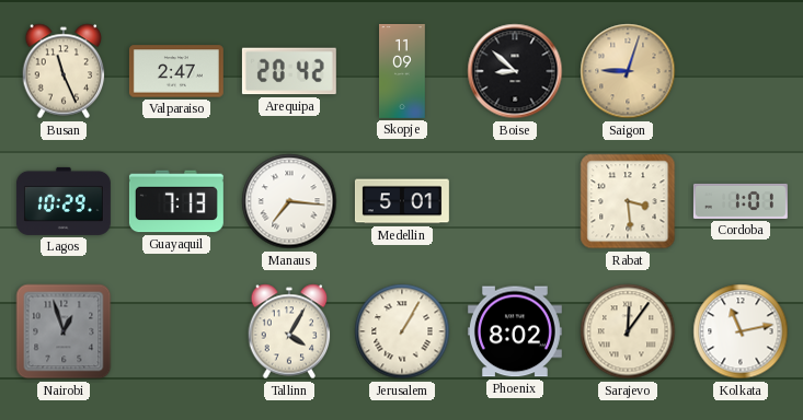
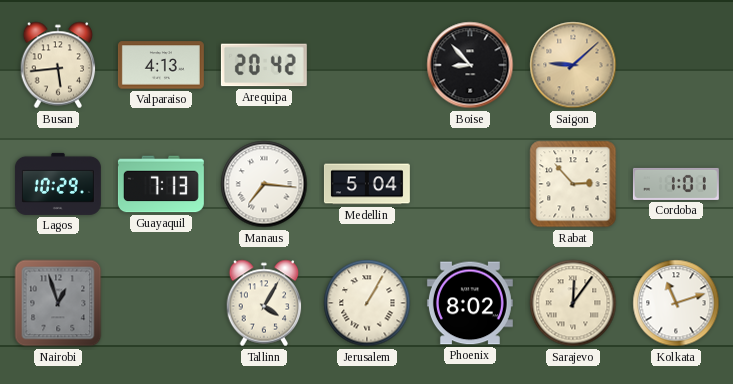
Busan: 11:26 -> 5:44 (58, 65)
Valparaiso: 2:47 -> 4:13 (161, 65)
Skopje: 11:09 -> none (403, 71)
Boise: 8:52 -> 8:53 (470, 65)
Saigon: 9:03 -> 9:08 (573, 65)
Medellin: 5:01 -> 5:04 (367, 184)
Rabat: 3:29 -> 2:53 (573, 184)
Kolkata: 11:13 -> 11:12 (676, 303)
